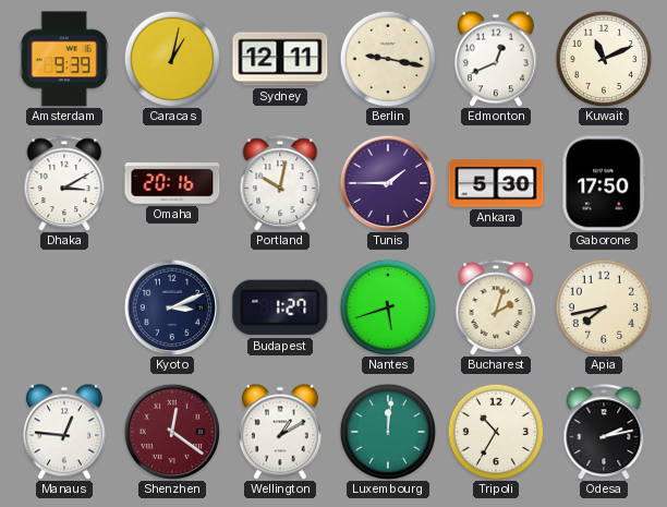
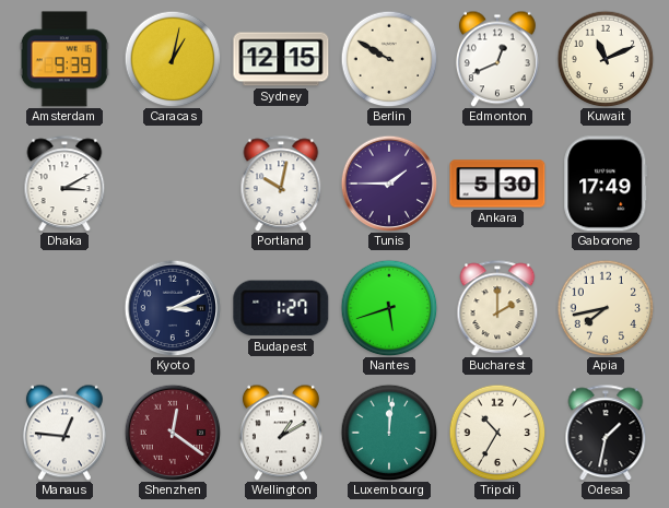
Sydney: 12:11 -> 12:15 (281, 59)
Berlin: 9:17 -> 9:50 (389, 59)
Omaha: 20:16 -> none (172, 183)
Gaborone: 17:50 -> 17:49 (606, 184)
Bucharest: 2:03 -> 2:00 (497, 308)
Odesa: 2:13 -> 1:32 (606, 433)
